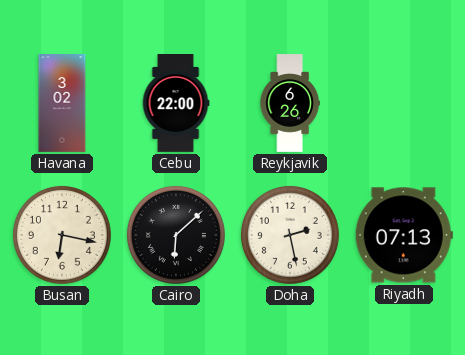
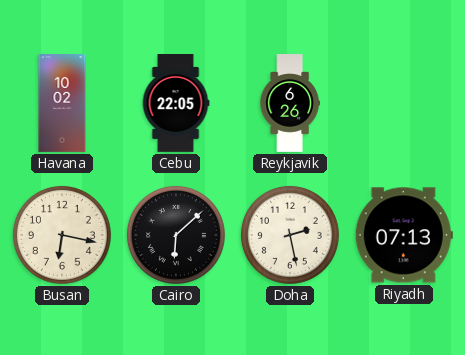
Havana: 3:02 -> 10:02 (62, 104)
Cebu: 22:00 -> 22:05 (176, 104)
